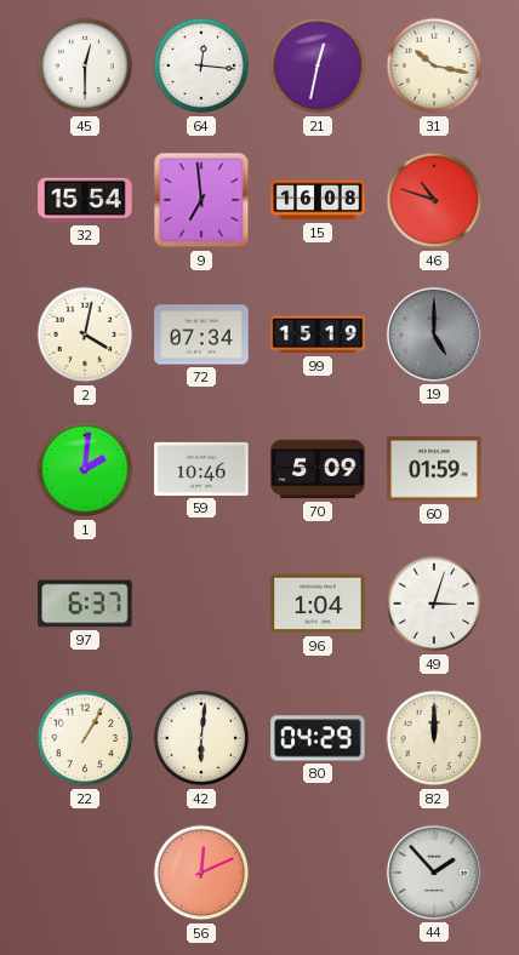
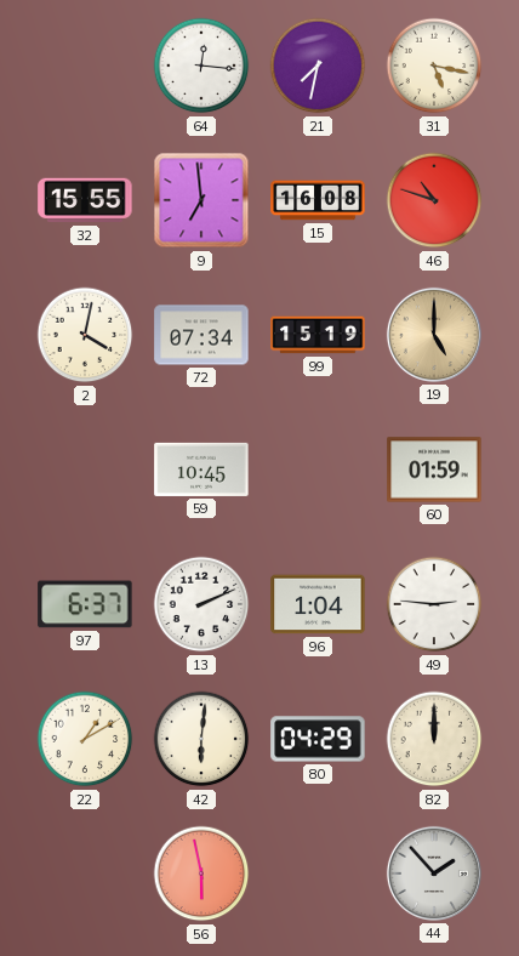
45: 12:30 -> none (85, 65)
21: 12:32 -> 7:32 (318, 66)
31: 10:17 -> 5:17 (434, 66)
32: 15:54 -> 15:55 (85, 200)
19 dial: grey -> champagne (434, 335)
1: 2:01 -> none (85, 469)
59: 10:46 -> 10:45 (201, 470)
70: 5:09 -> none (318, 469)
13: none -> 2:11 (201, 604)
49: 3:03 -> 2:46 (434, 604)
22: 1:05 -> 1:10 (85, 739)
56: 12:11 -> 5:58 (201, 874)
